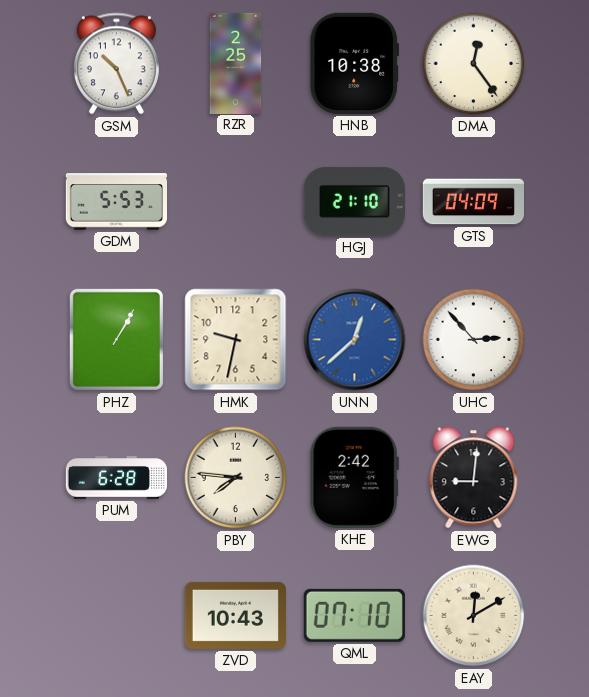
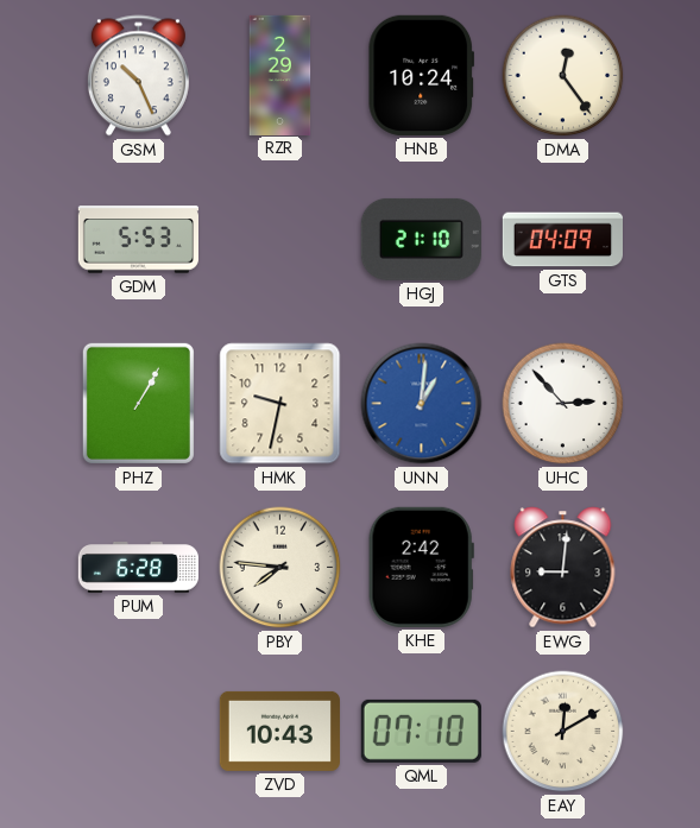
RZR: 2:25 -> 2:29 (280, 75)
HNB: 10:38 -> 10:24 (421, 75)
UNN: 12:38 -> 1:01 (422, 404)
